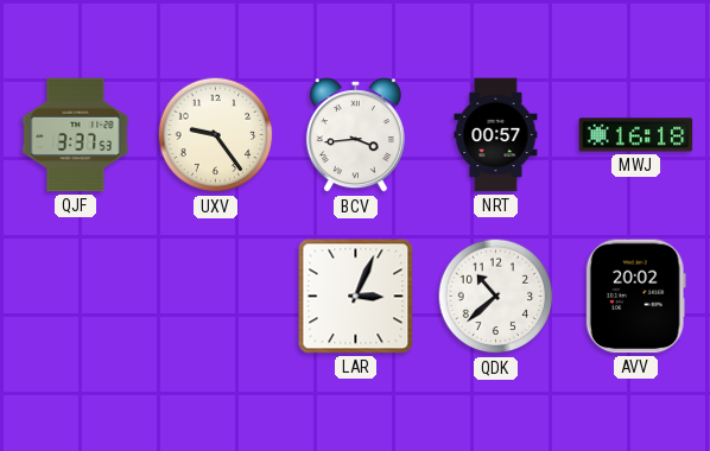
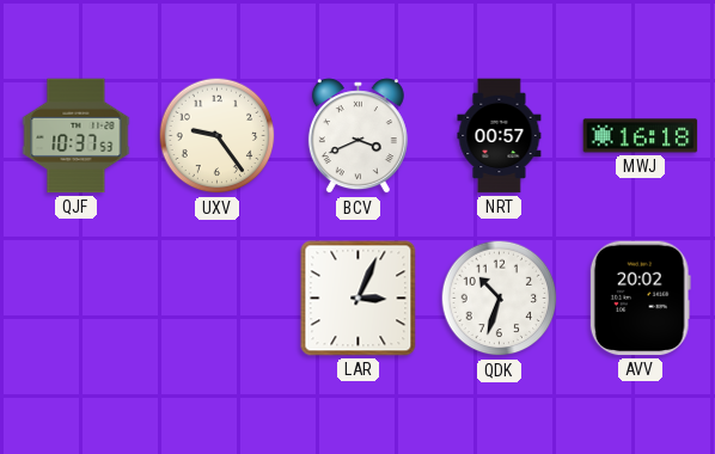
QJF: 3:37 -> 10:37 (77, 136)
BCV: 3:44 -> 3:41 (357, 136)
QDK: 10:38 -> 10:33 (500, 299)
